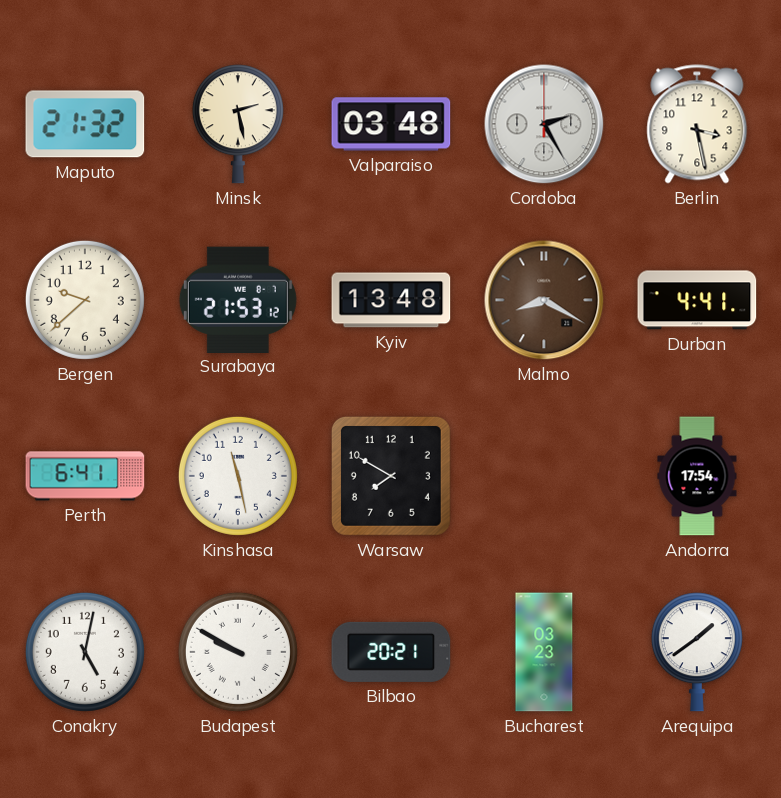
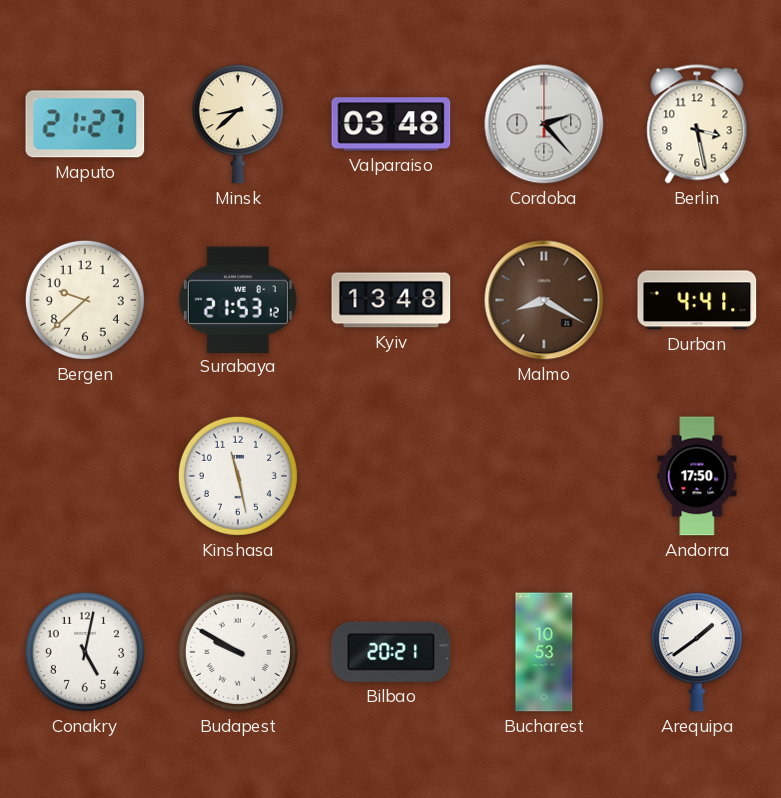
Maputo: 21:32 -> 21:27 (85, 124)
Minsk: 2:28 -> 8:38 (238, 124)
Cordoba: 2:25 -> 2:23 (544, 124)
Perth: 6:41 -> none (85, 476)
Warsaw: 7:50 -> none (391, 476)
Andorra: 17:54 -> 17:50 (697, 476)
Bucharest: 03:23 -> 10:53 (544, 652)
